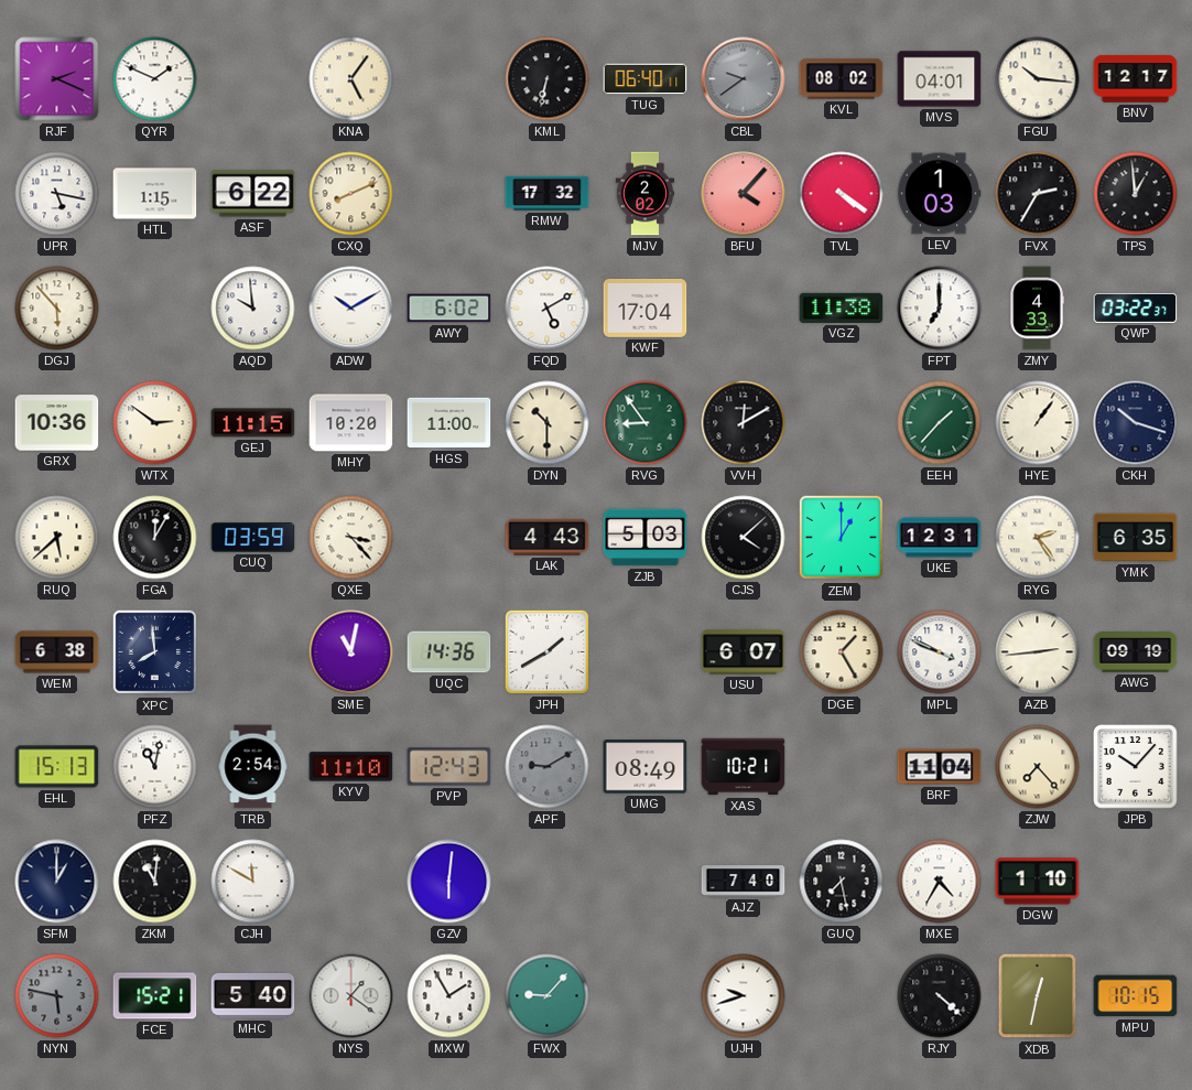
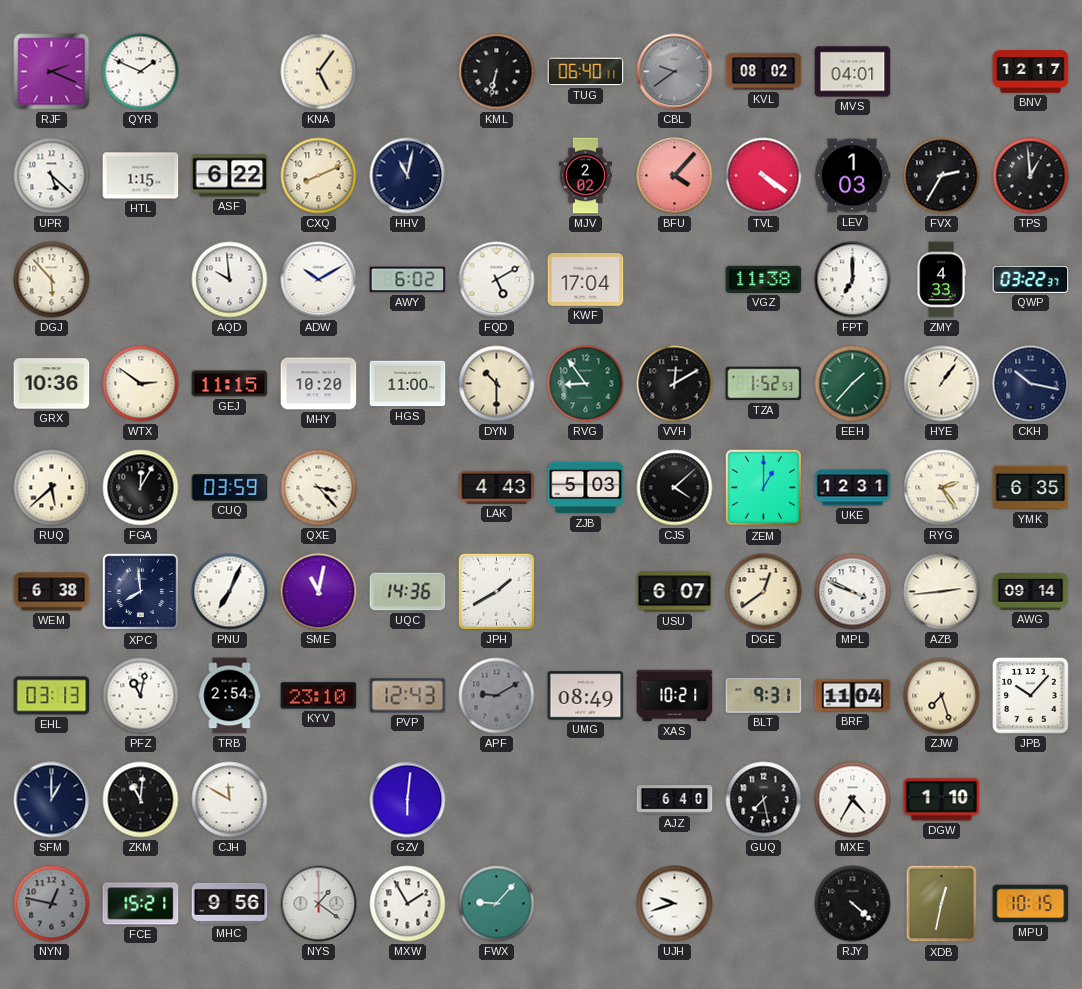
FGU: 10:16 -> none (1038, 79)
UPR: 5:17 -> 5:22 (52, 176)
HHV: none -> 11:02 (408, 176)
RMW: 17:32 -> none (548, 193)
TZA: none -> 1:52 (764, 384)
CKH: 10:18 -> 10:17 (1031, 384)
PNU: none -> 7:04 (230, 592)
DGE: 1:25 -> 12:39 (764, 592)
AWG: 09:19 -> 09:14 (1031, 592)
EHL: 15:13 -> 03:13 (52, 696)
KYV: 11:10 -> 23:10 (319, 696)
BLT: none -> 9:31 (764, 695)
ZJW: 7:23 -> 7:27 (942, 696)
AJZ: 7:40 -> 6:40 (675, 800)
NYN: 5:47 -> 12:47 (52, 904)
MHC: 5:40 -> 9:56 (230, 903)
